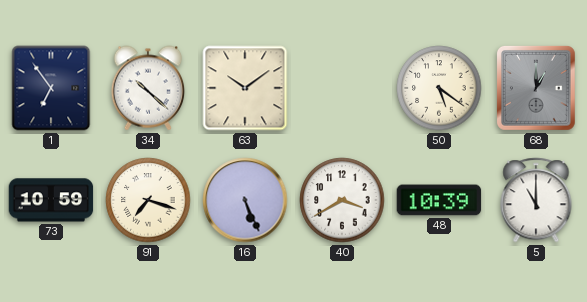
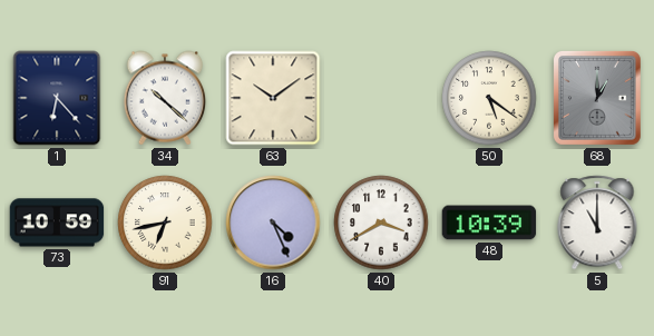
1: 6:54 -> 6:23 (57, 98)
91: 7:18 -> 6:43 (165, 223)
16: 5:26 -> 4:26 (273, 223)
